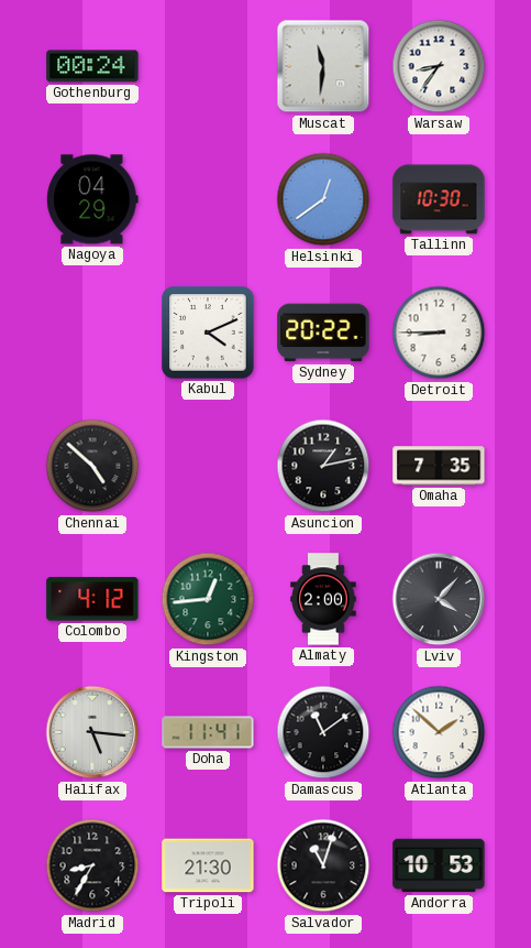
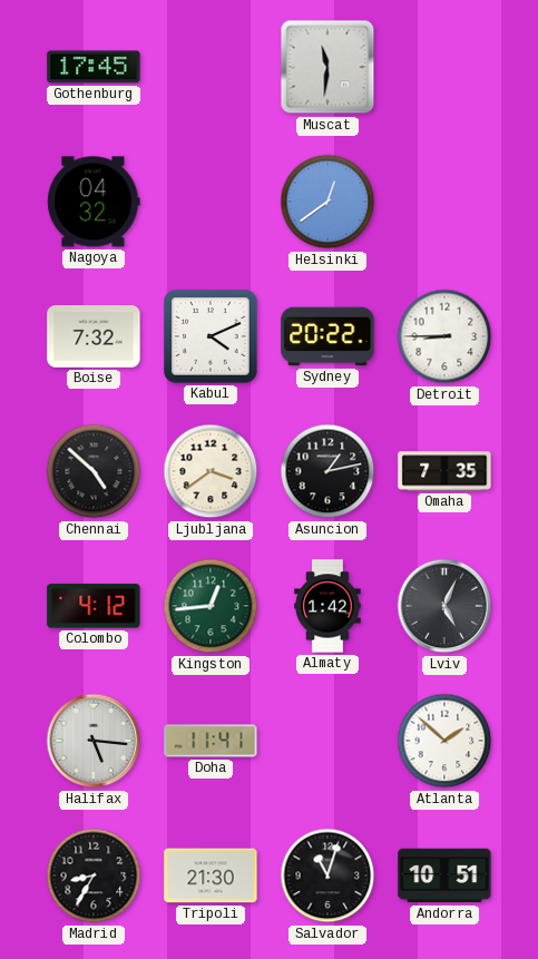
Gothenburg: 00:24 -> 17:45 (94, 67)
Warsaw: 8:36 -> none (439, 66)
Nagoya: 04:29 -> 04:32 (94, 202)
Tallinn: 10:30 -> none (439, 199)
Boise: none -> 7:32 (94, 337)
Ljubljana: none -> 3:39 (211, 471)
Almaty: 2:00 -> 1:42 (327, 606)
Lviv: 4:07 -> 5:04 (444, 606)
Damascus: 11:09 -> none (323, 732)
Andorra: 10:53 -> 10:51 (444, 875)
